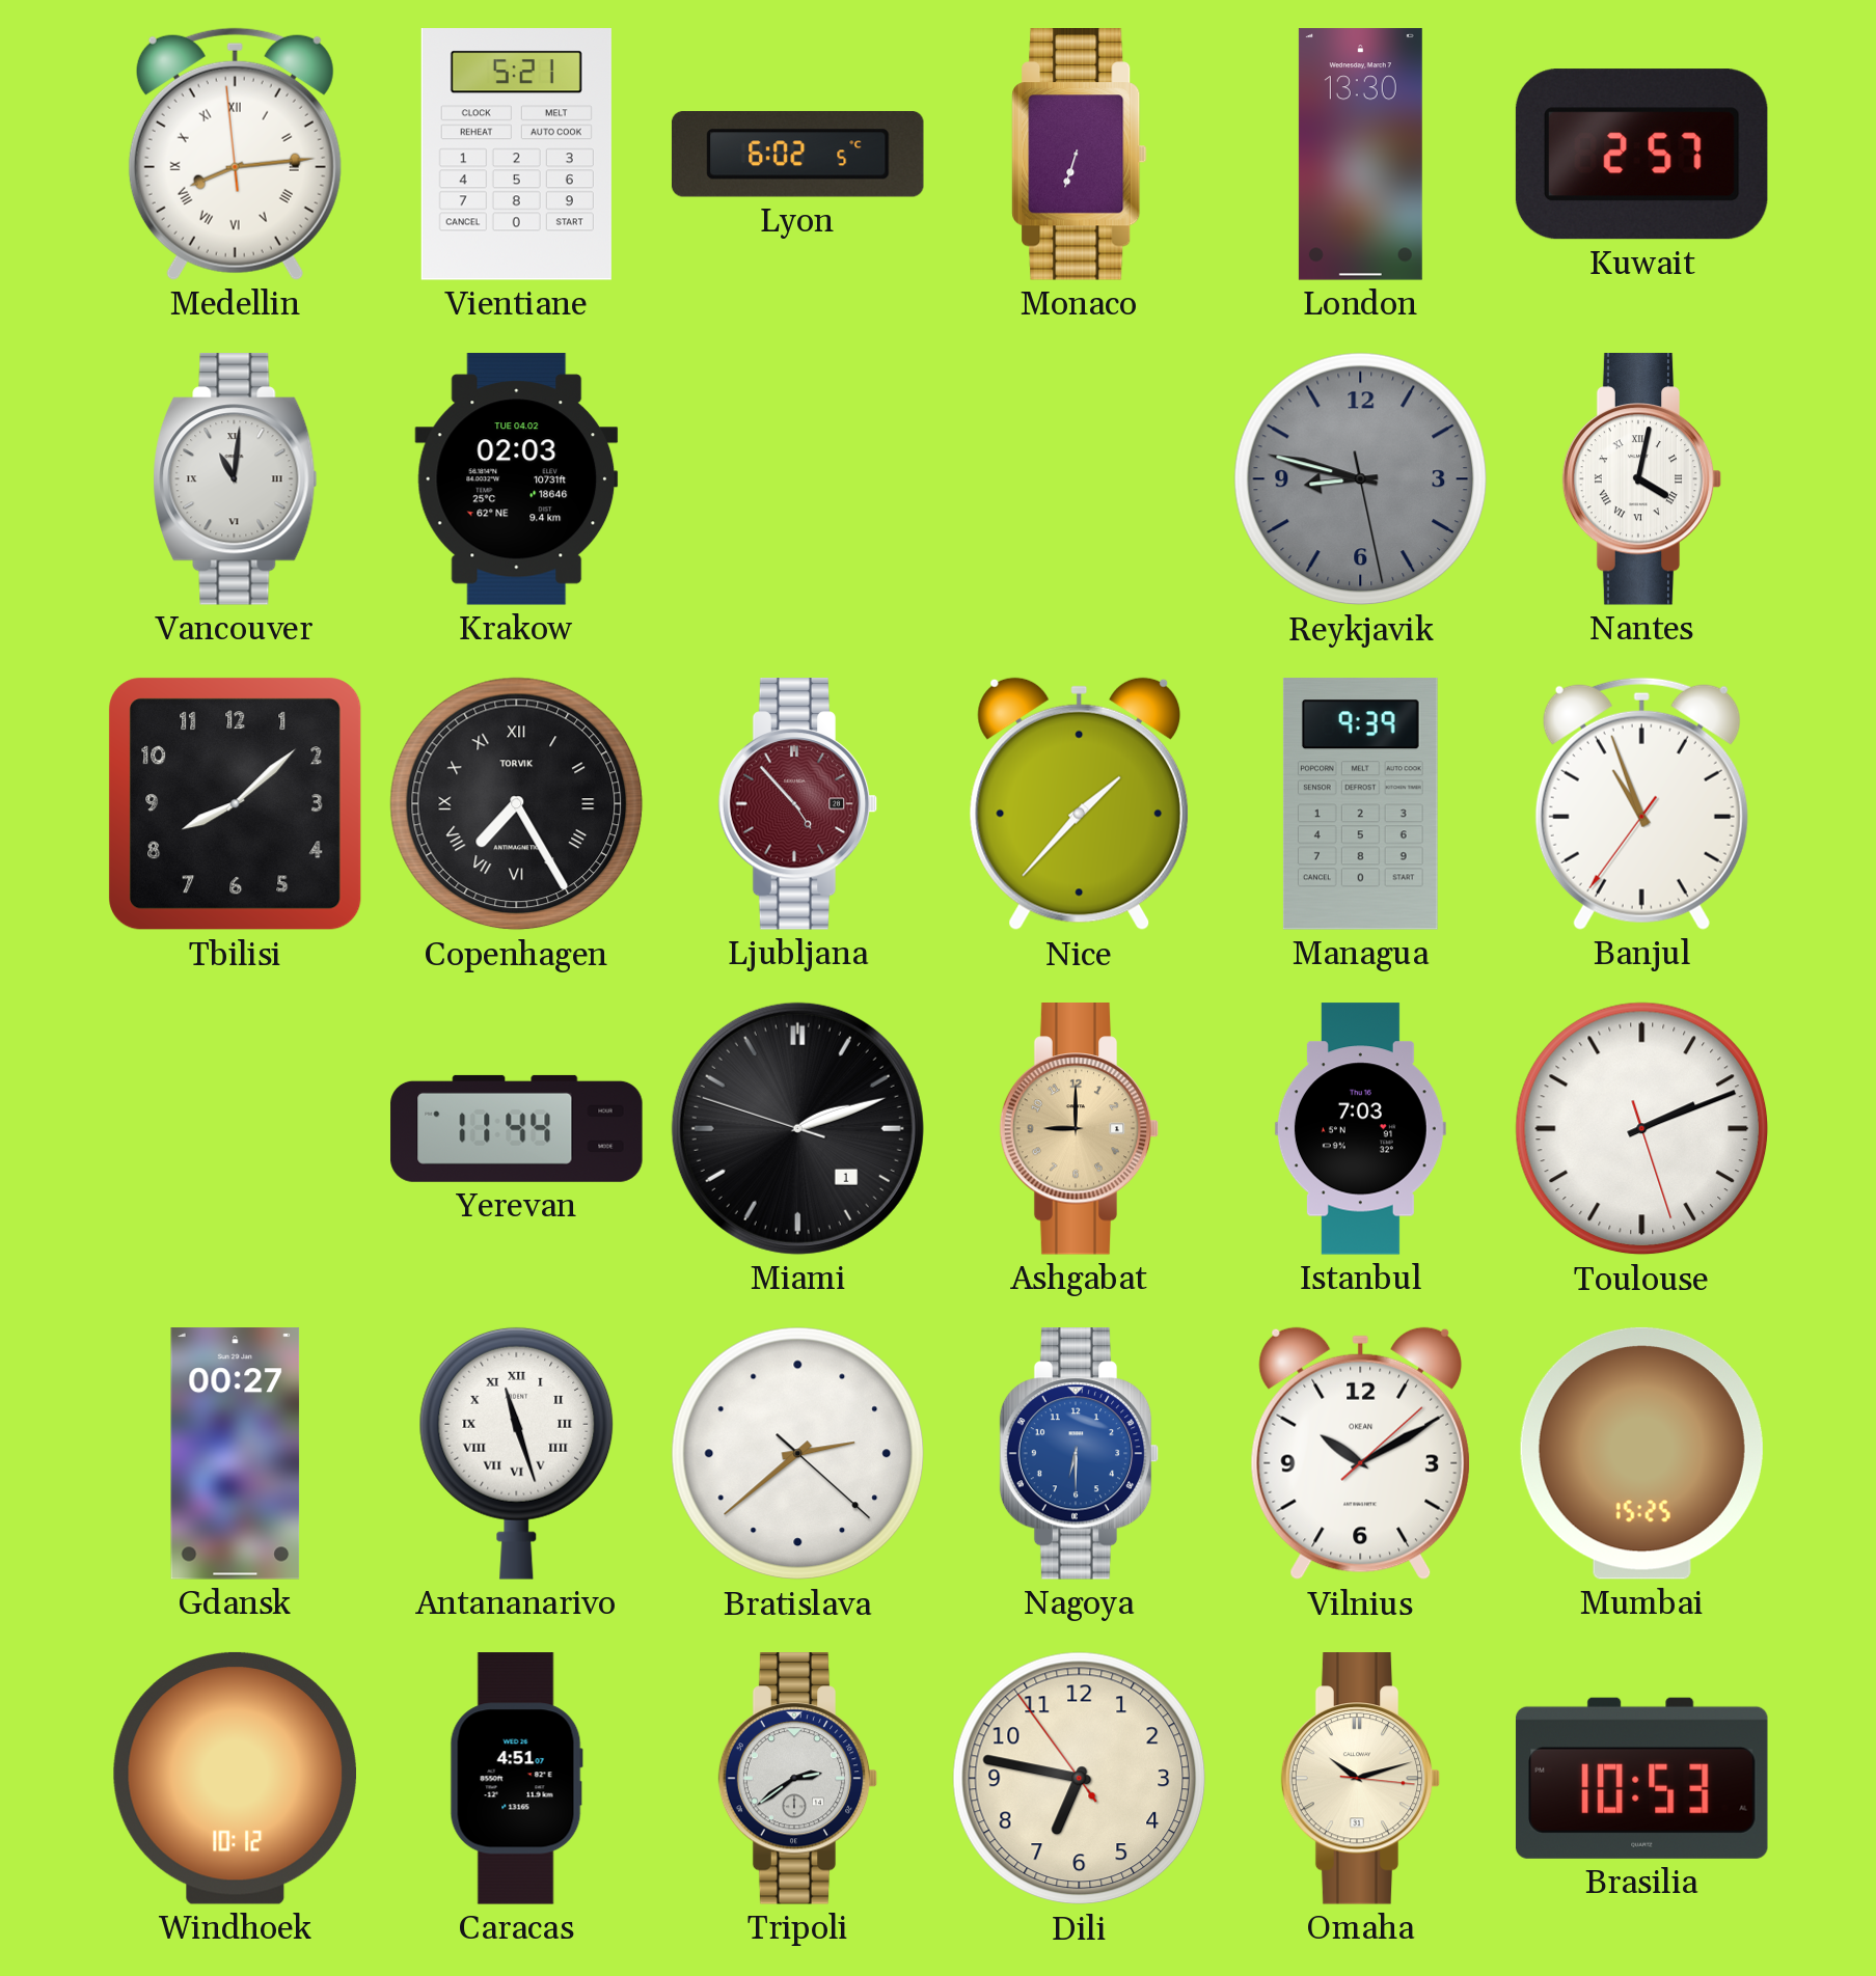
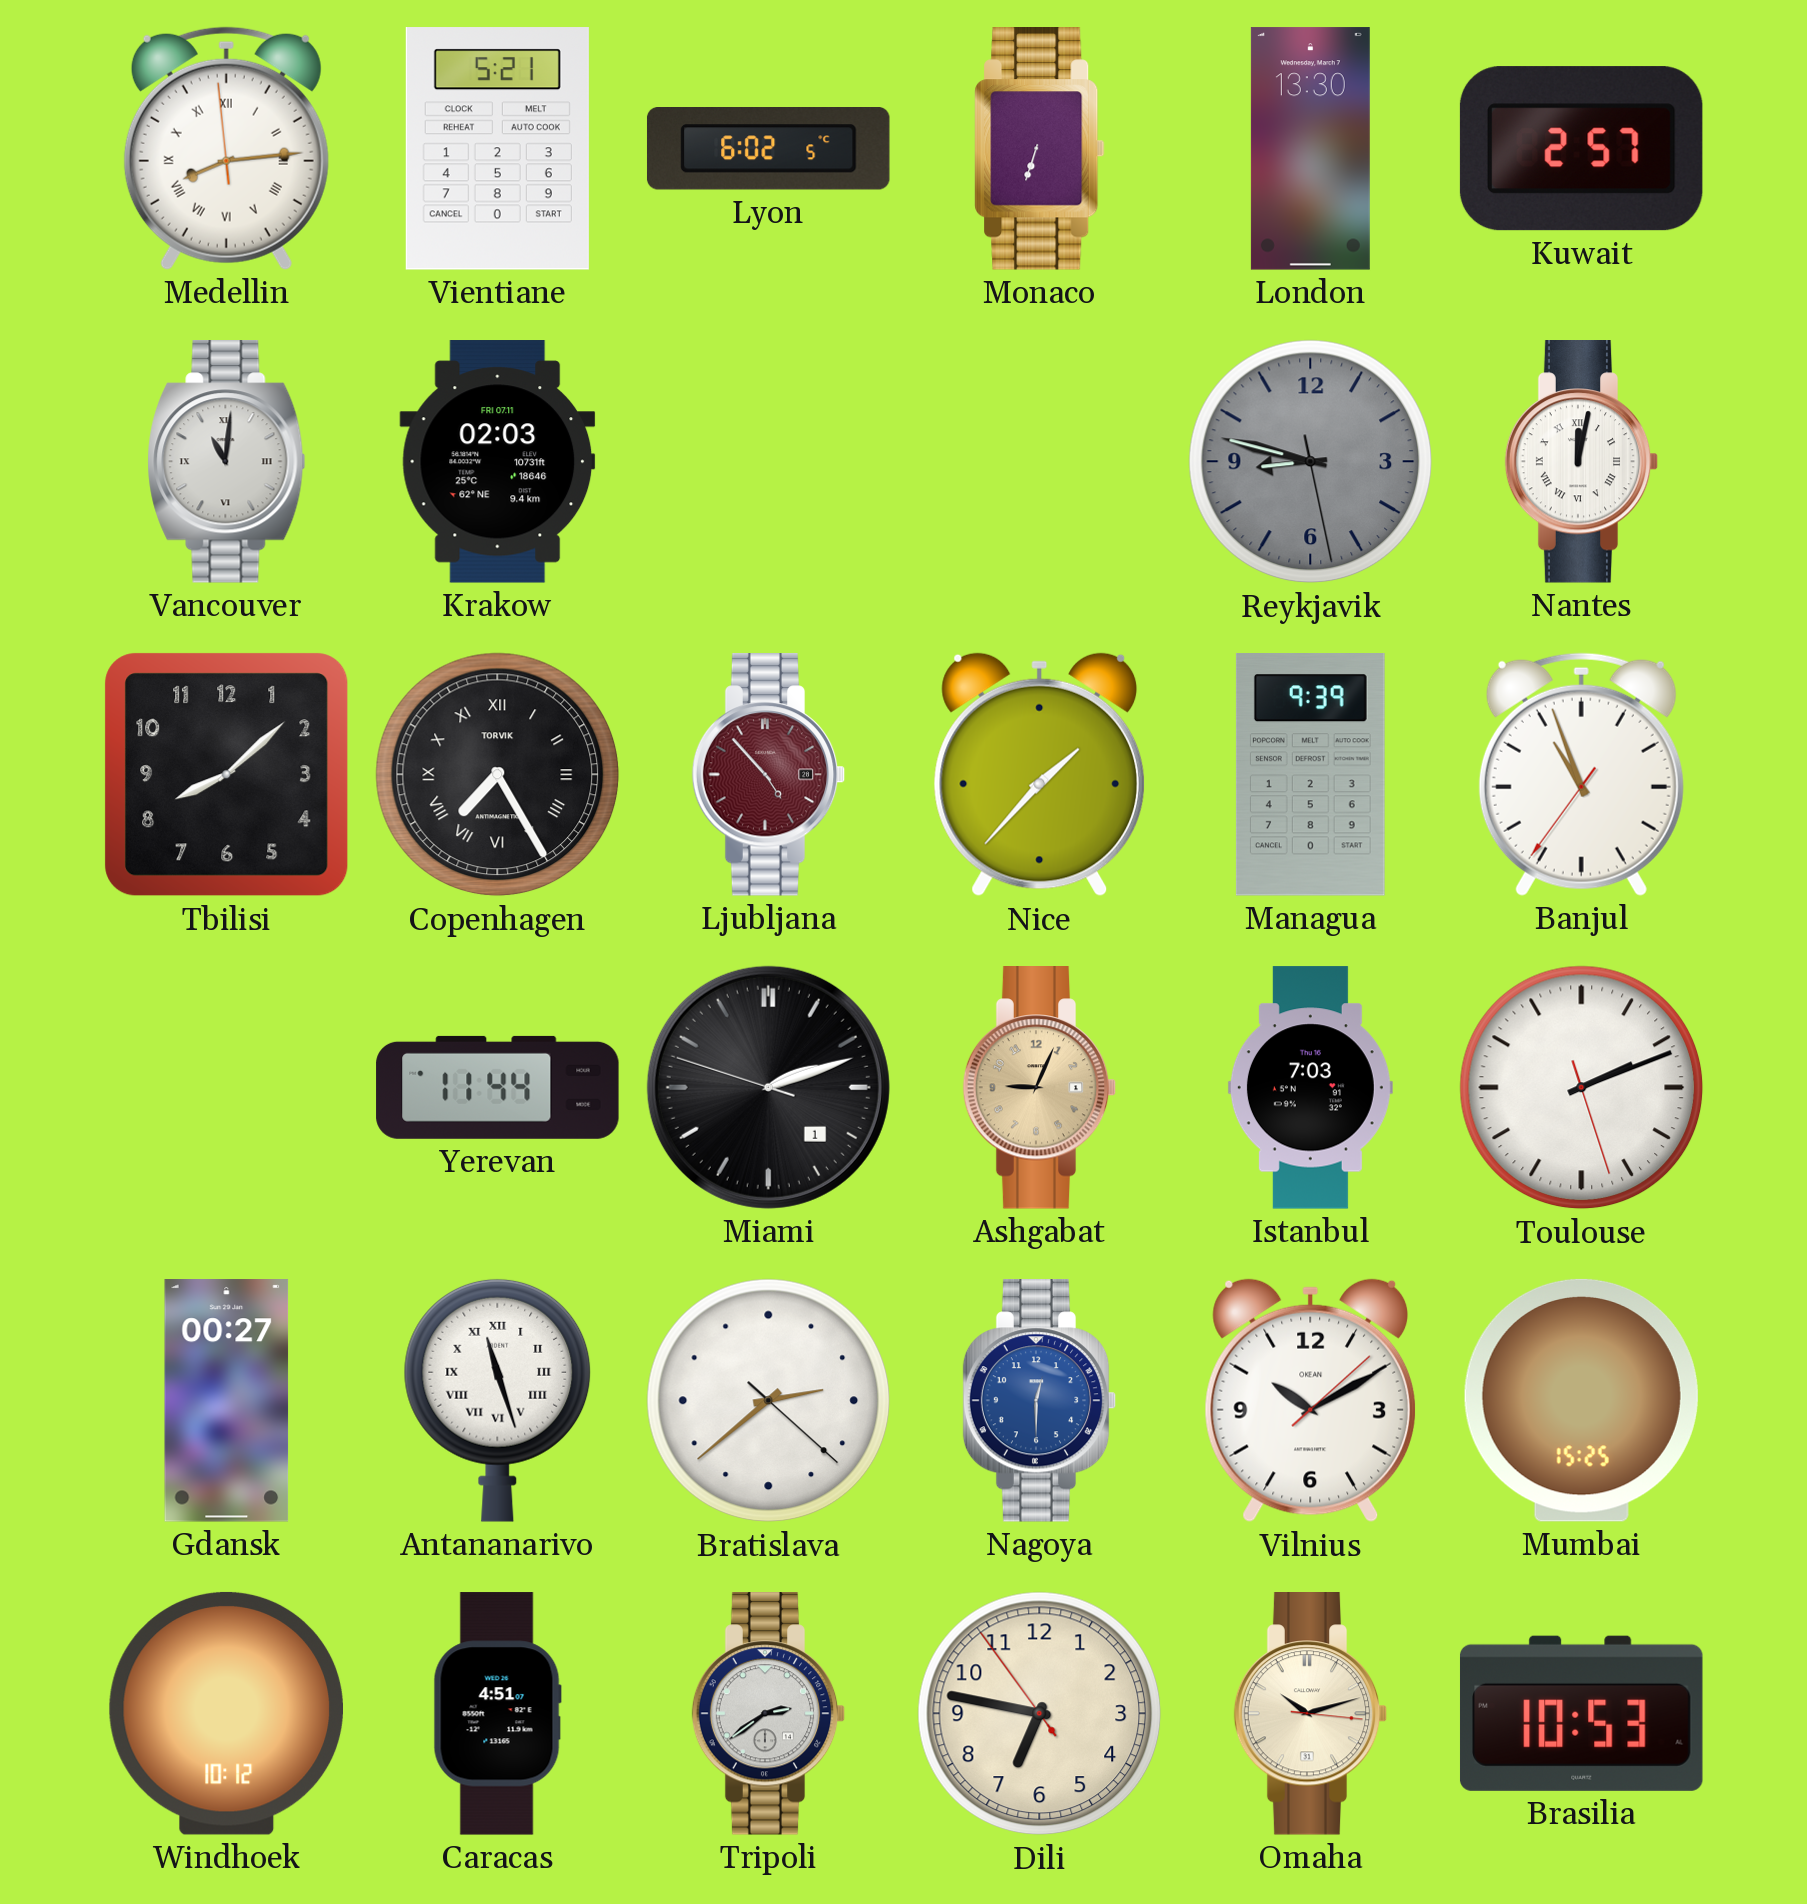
Krakow date: TUE 04.02 -> FRI 07.11 (498, 462)
Nantes: 4:02 -> 12:02 (1582, 462)
Ashgabat: 9:00 -> 9:04 (1040, 1088)
Nagoya: 6:30 -> 12:30 (1040, 1401)
